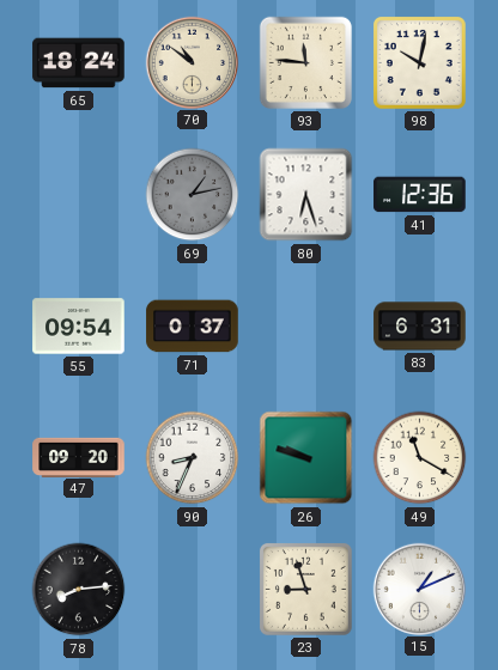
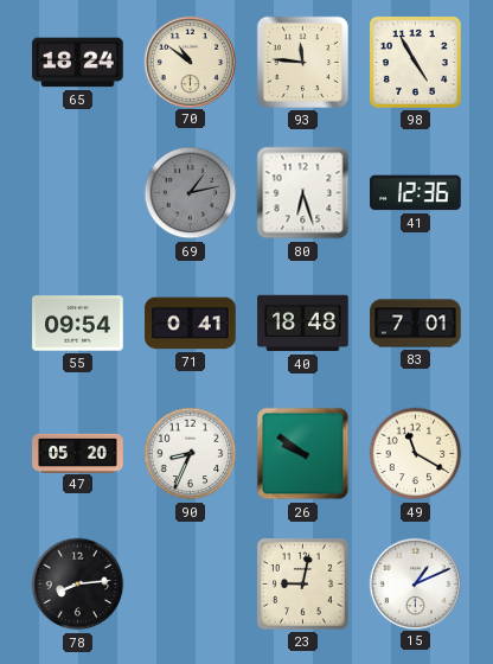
98: 10:02 -> 4:55 (415, 62)
71: 0:37 -> 0:41 (191, 324)
40: none -> 18:48 (303, 324)
83: 6:31 -> 7:01 (416, 324)
47: 09:20 -> 05:20 (78, 453)
26: 9:48 -> 9:51 (303, 454)
23: 8:57 -> 9:02 (302, 583)
